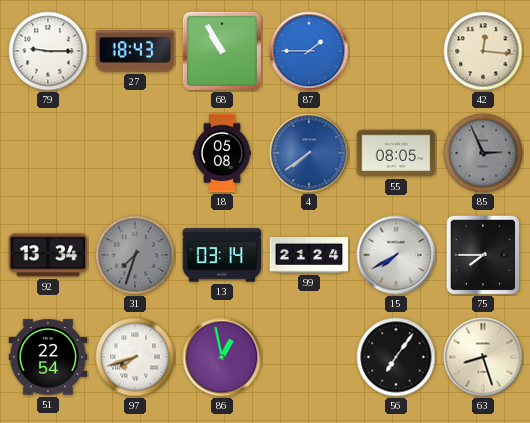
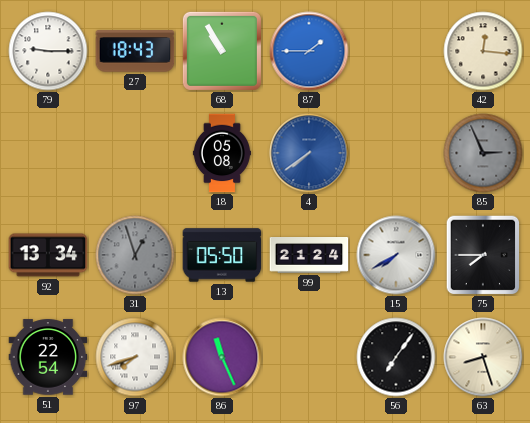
55: 08:05 -> none (396, 153)
31: 7:33 -> 12:57 (135, 255)
13: 03:14 -> 05:50 (222, 255)
86: 12:58 -> 11:26 (222, 357)
